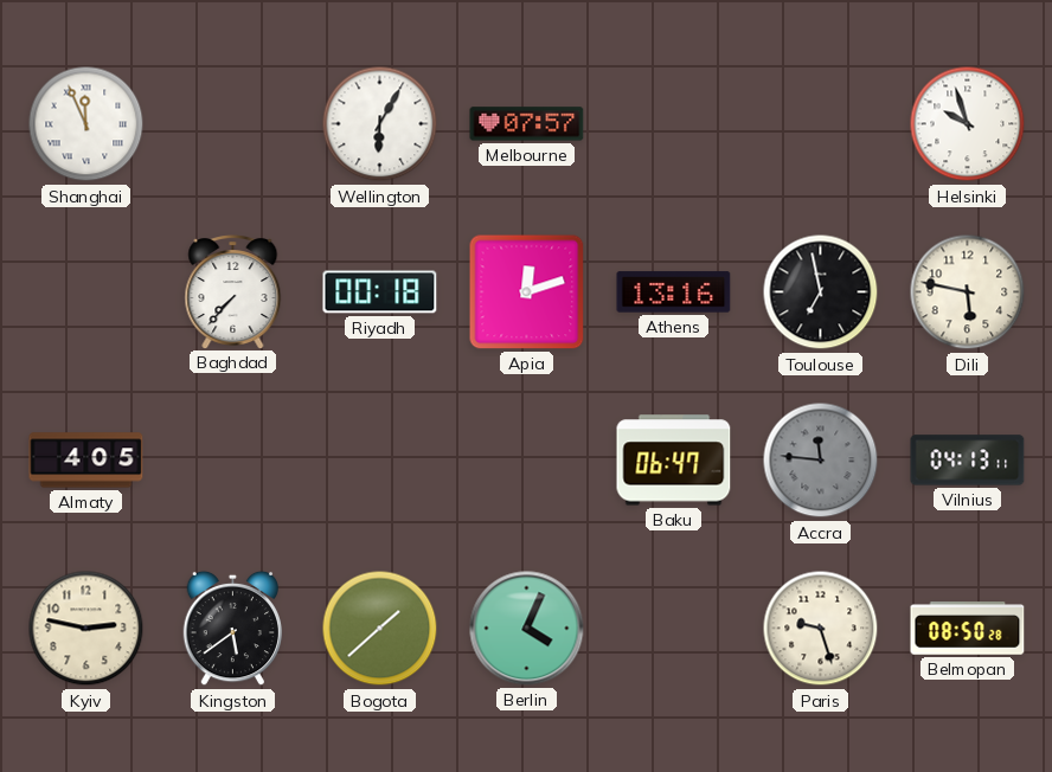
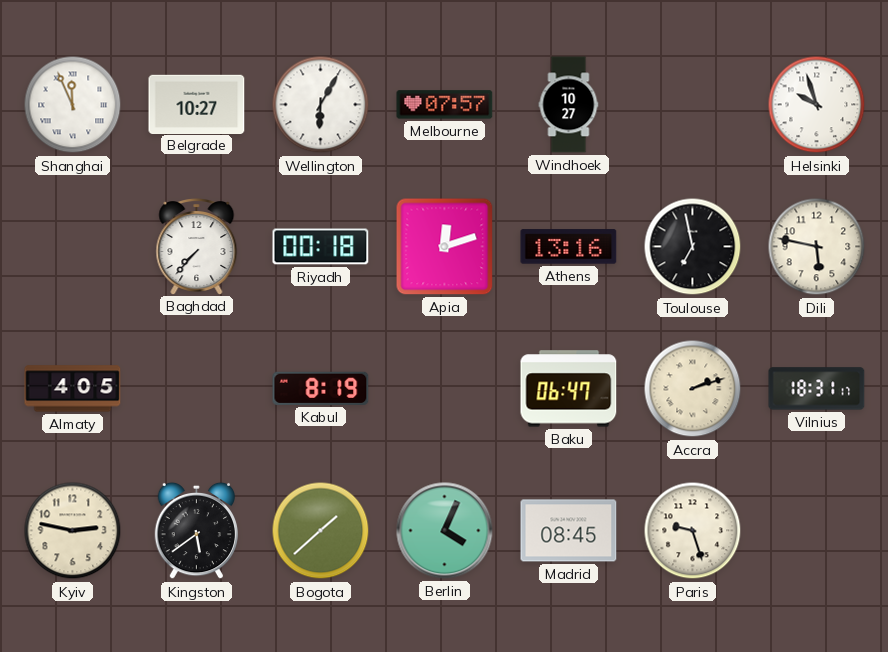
Belgrade: none -> 10:27 (197, 104)
Windhoek: none -> 10:27 (569, 105)
Kabul: none -> 8:19 (321, 388)
Accra: 11:46 -> 2:12 (693, 389)
Accra dial: grey -> cream (693, 389)
Vilnius: 04:13 -> 18:31 (817, 389)
Madrid: none -> 08:45 (569, 531)
Belmopan: 08:50 -> none (968, 629)
